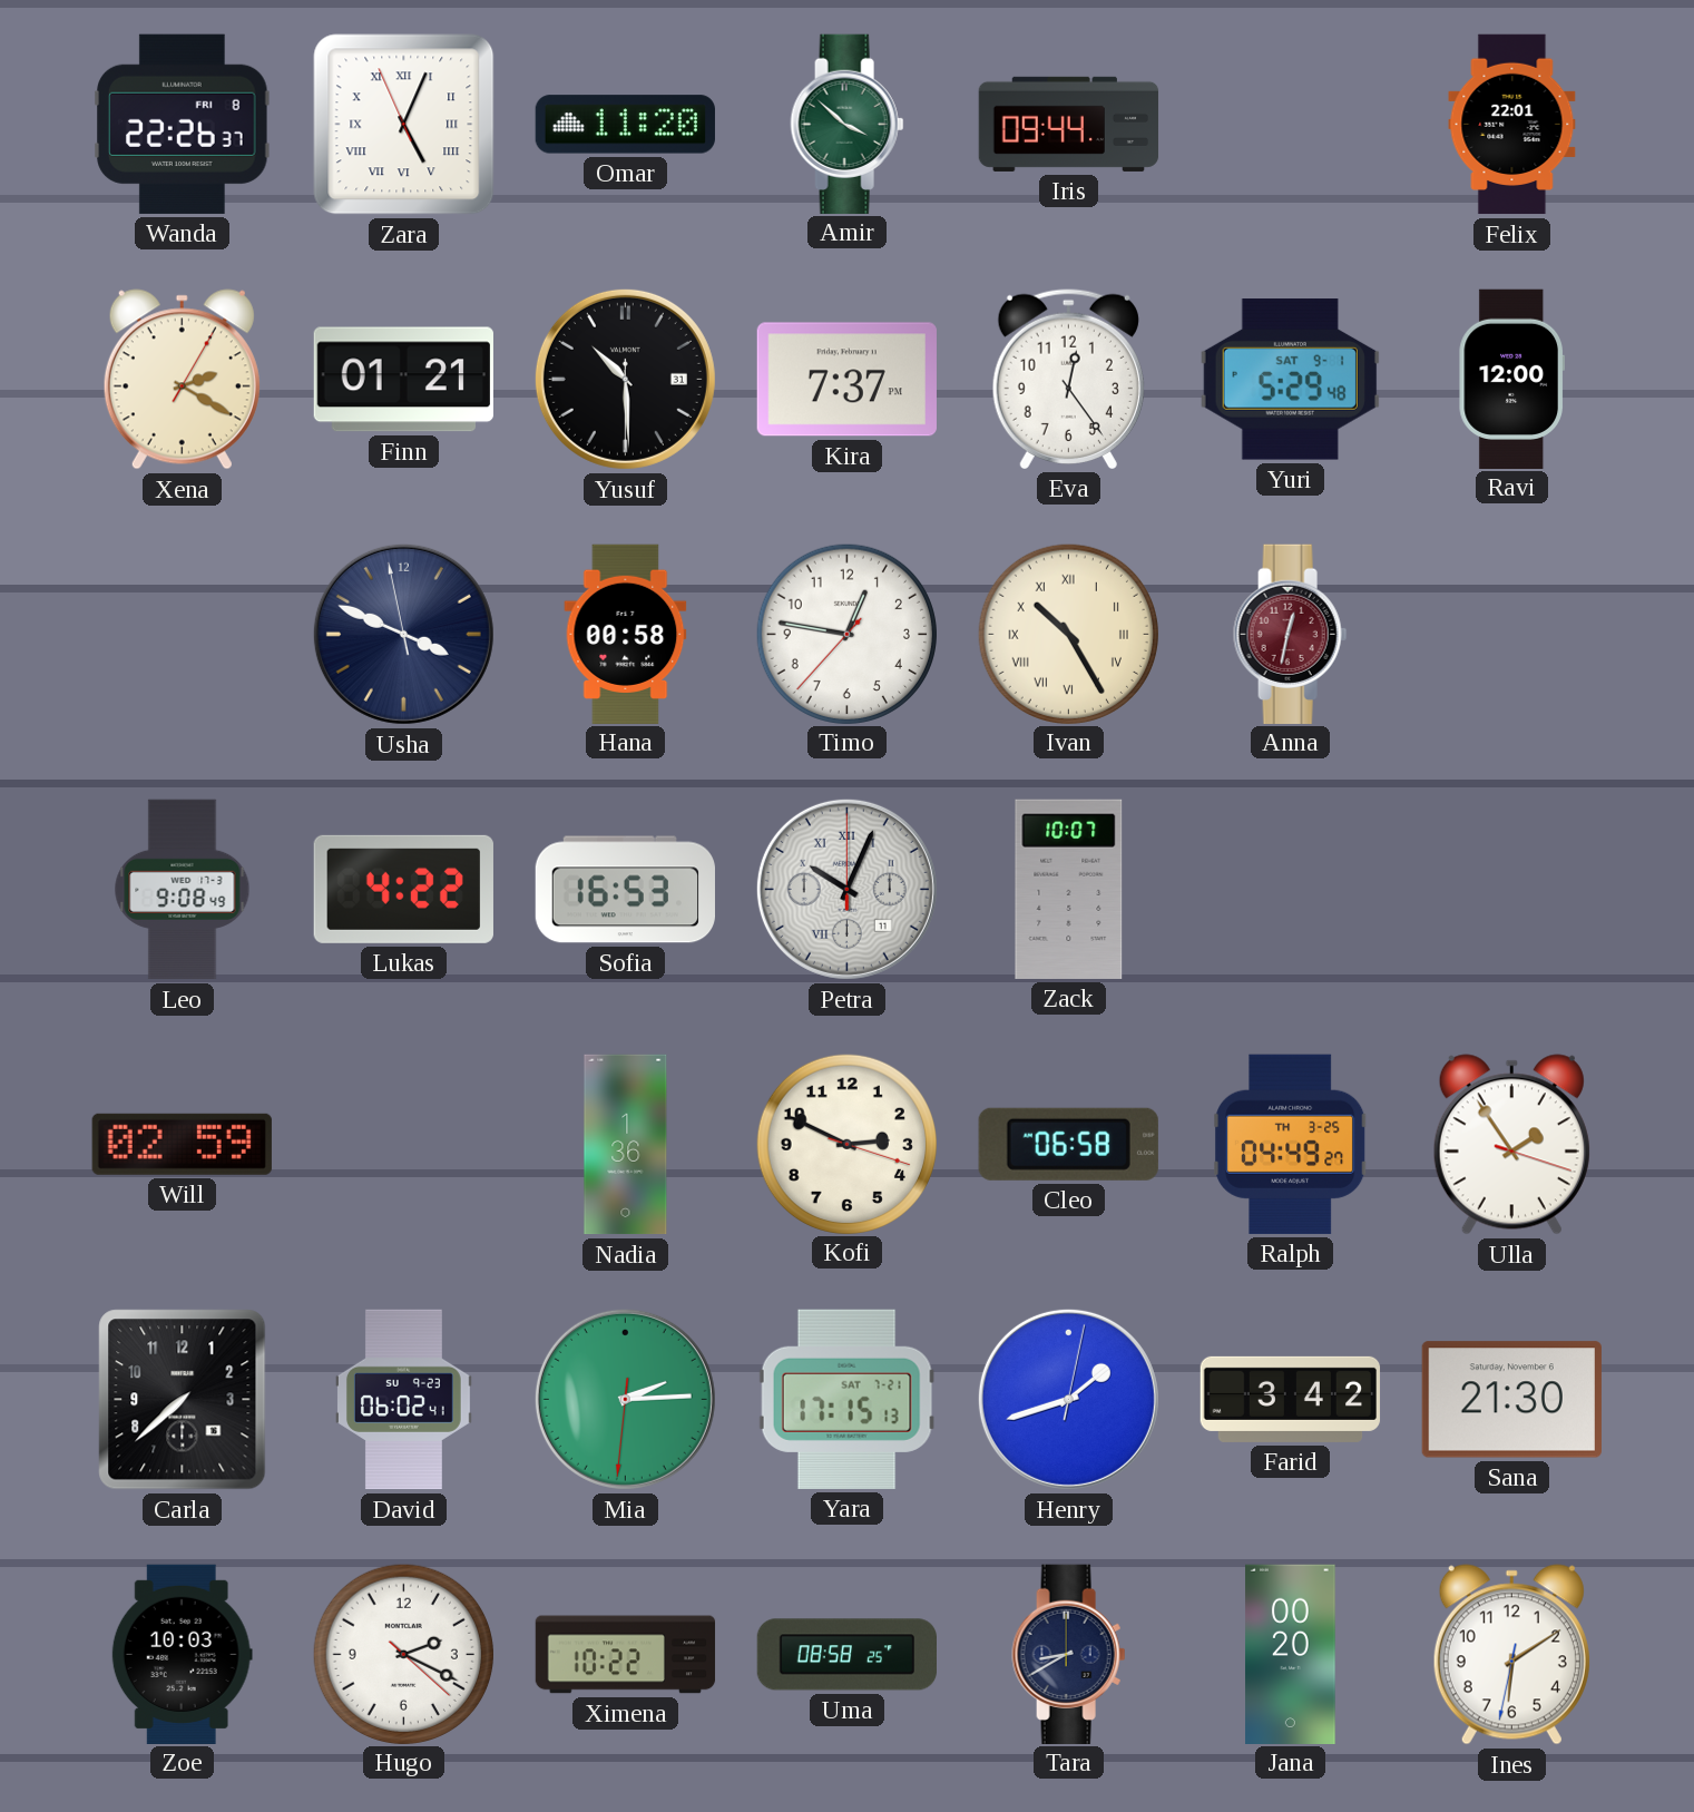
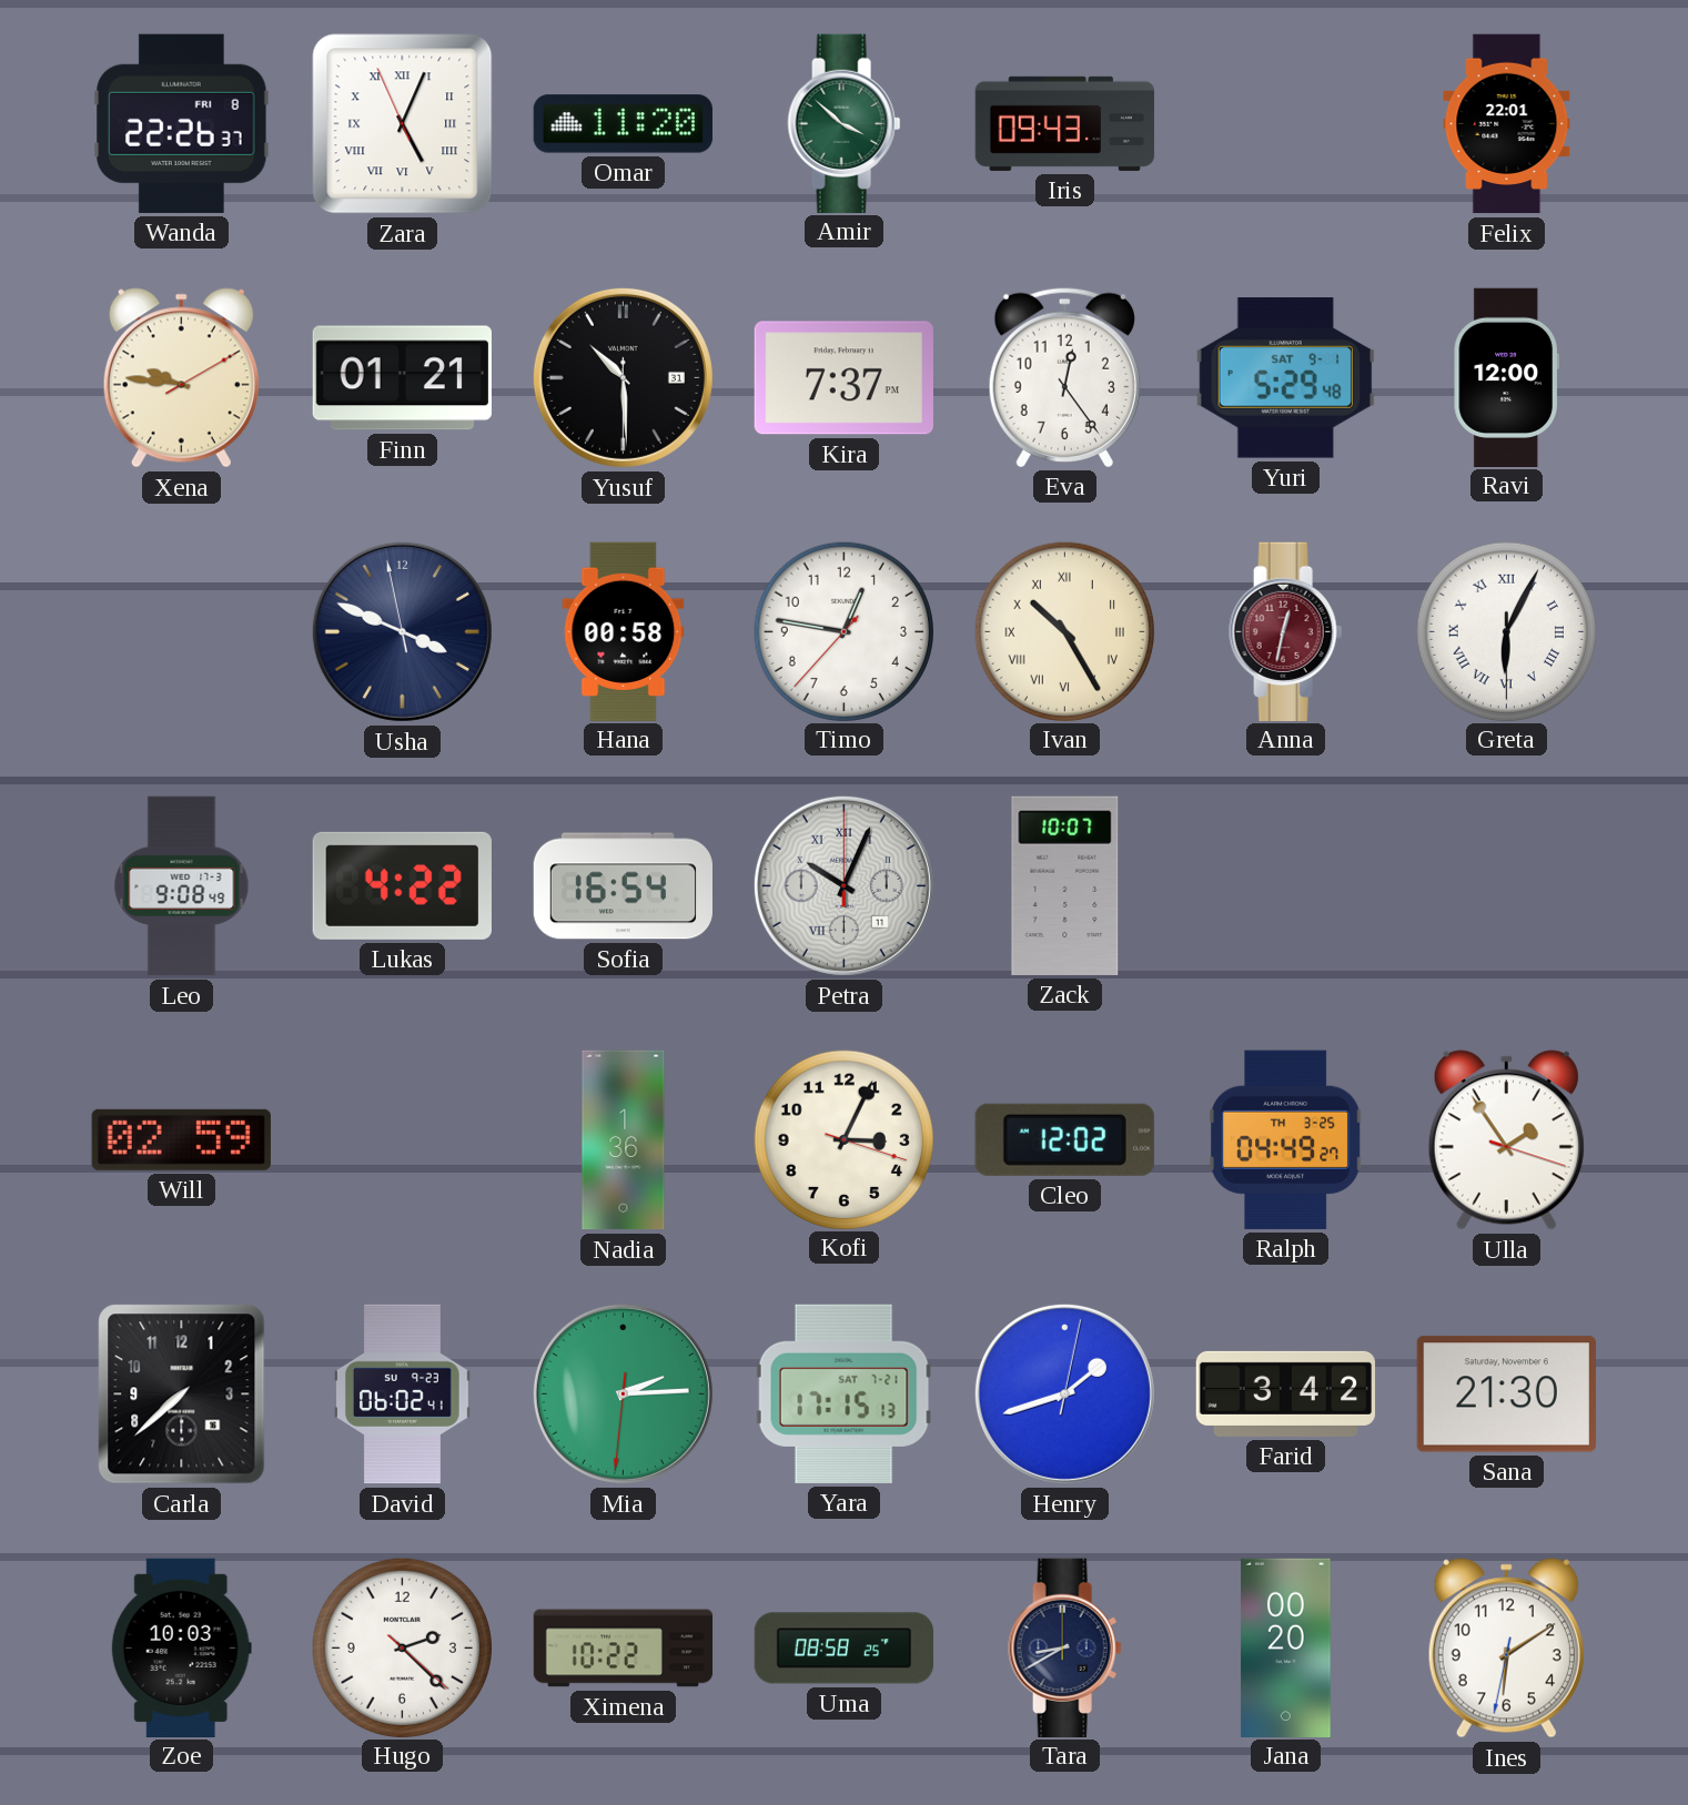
Iris: 09:44 -> 09:43 (1065, 123)
Xena: 2:20 -> 9:46 (181, 378)
Greta: none -> 6:04 (1506, 631)
Sofia: 16:53 -> 16:54 (623, 886)
Kofi: 2:49 -> 3:04 (843, 1139)
Cleo: 06:58 -> 12:02 (1064, 1139)
Hugo: 2:19 -> 2:22 (402, 1647)
